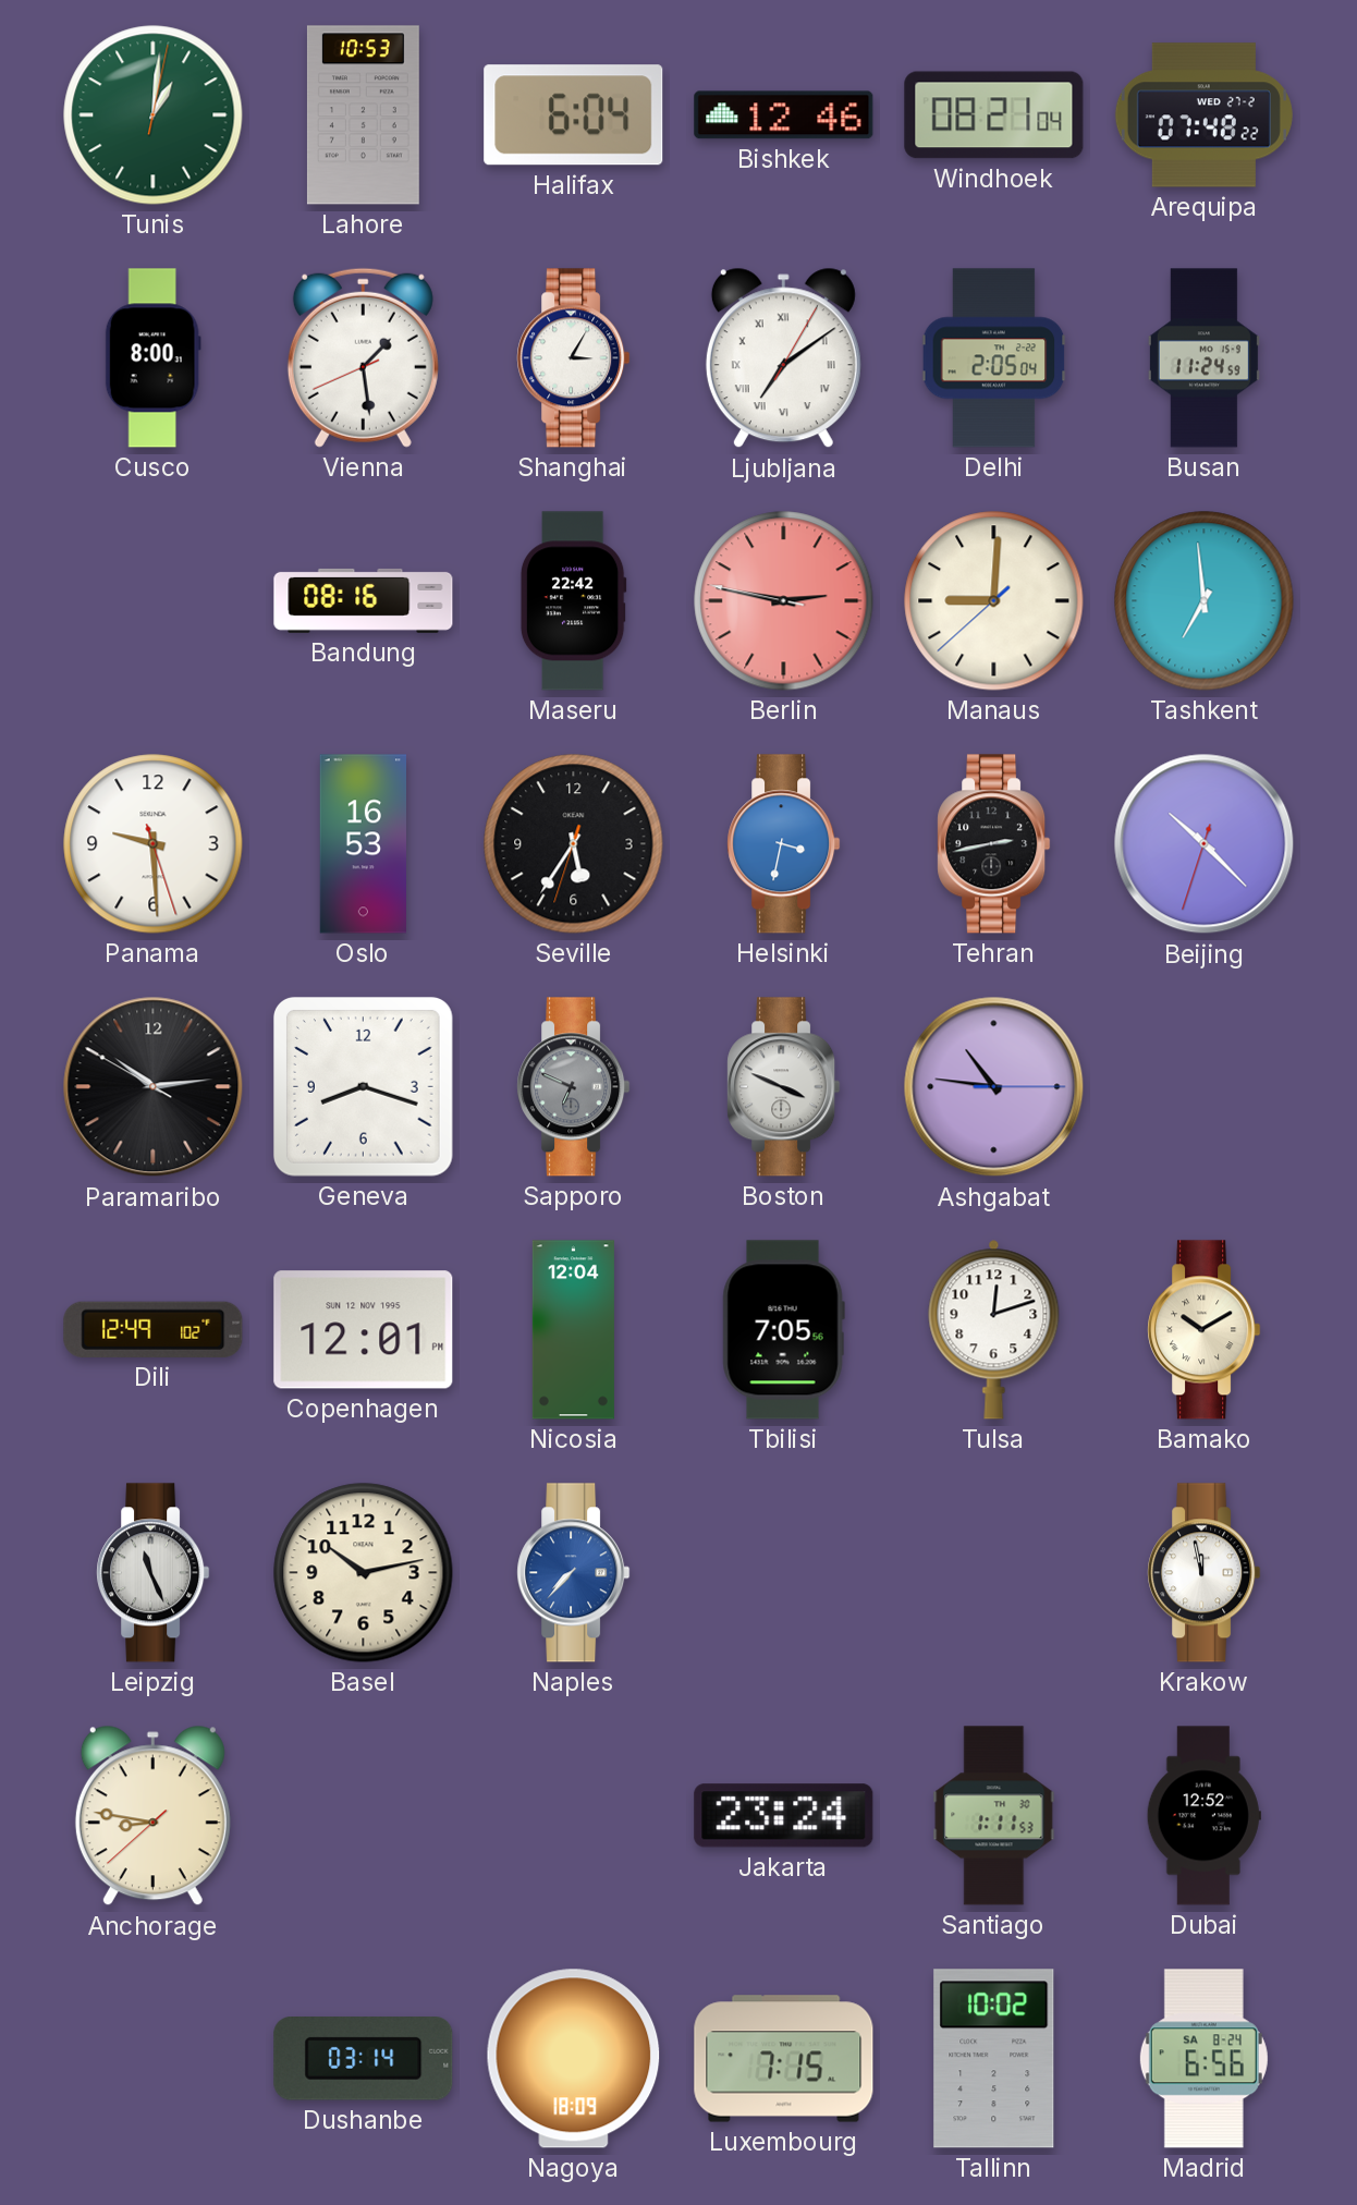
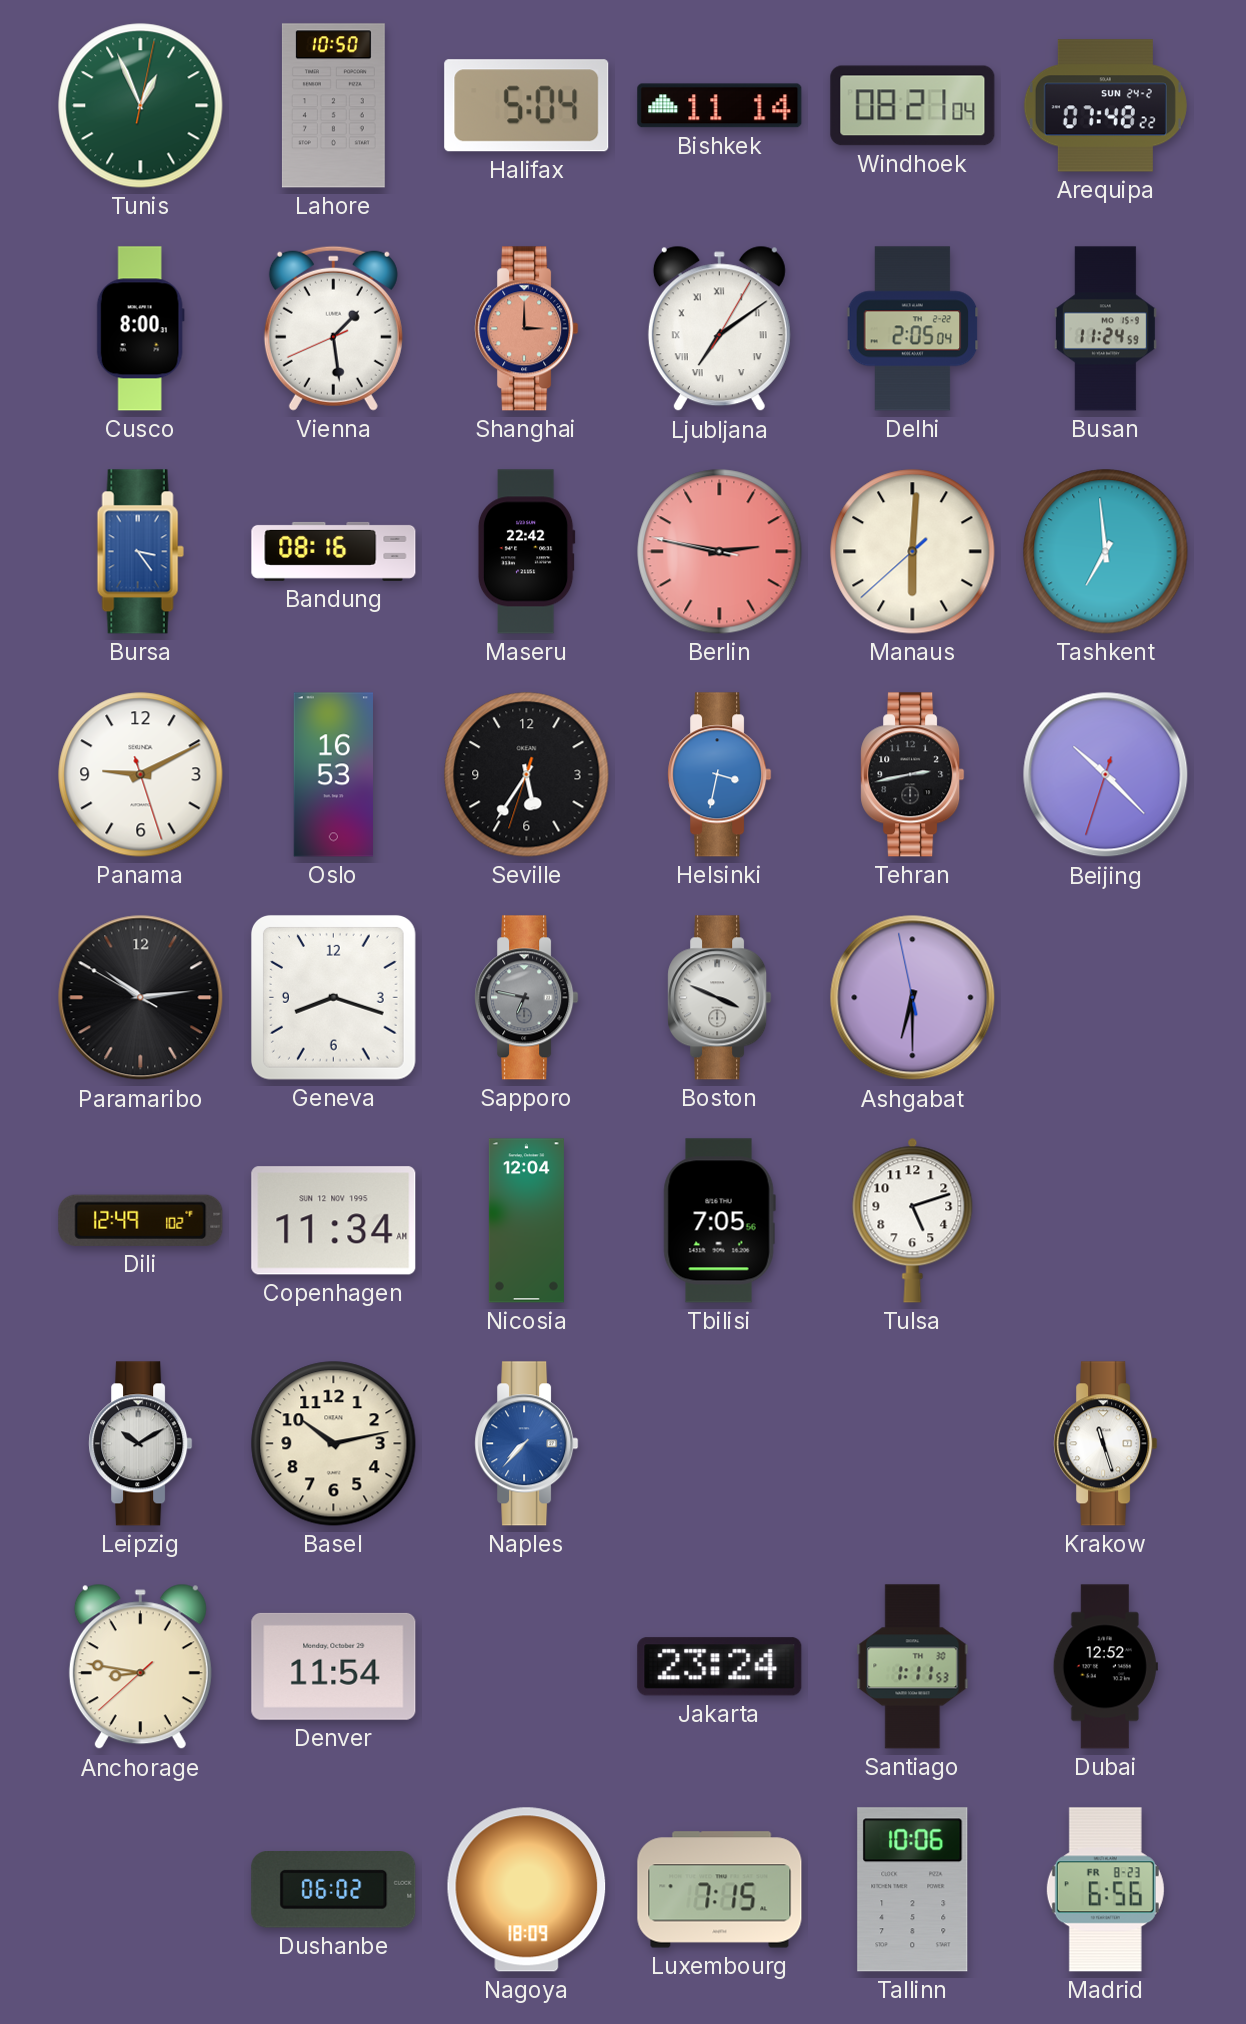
Tunis: 1:01 -> 12:56 (141, 106)
Lahore: 10:53 -> 10:50 (333, 106)
Halifax: 6:04 -> 5:04 (527, 106)
Bishkek: 12:46 -> 11:14 (720, 106)
Arequipa date: WED 27-2 -> SUN 24-2 (1105, 106)
Shanghai: 3:05 -> 3:00 (527, 329)
Shanghai dial: white -> salmon (527, 329)
Bursa: none -> 3:24 (140, 552)
Manaus: 9:00 -> 6:00 (913, 552)
Panama: 9:29 -> 9:10 (141, 775)
Sapporo: 6:49 -> 6:47 (527, 998)
Ashgabat: 10:46 -> 6:29 (913, 998)
Copenhagen: 12:01 -> 11:34 (334, 1221)
Tulsa: 12:12 -> 5:12 (913, 1220)
Bamako: 10:10 -> none (1205, 1330)
Leipzig: 11:26 -> 10:10 (141, 1444)
Krakow: 11:58 -> 11:27 (1106, 1444)
Denver: none -> 11:54 (334, 1666)
Dushanbe: 03:14 -> 06:02 (334, 1890)
Tallinn: 10:02 -> 10:06 (913, 1890)
Madrid date: SA 8-24 -> FR 8-23 (1105, 1890)
